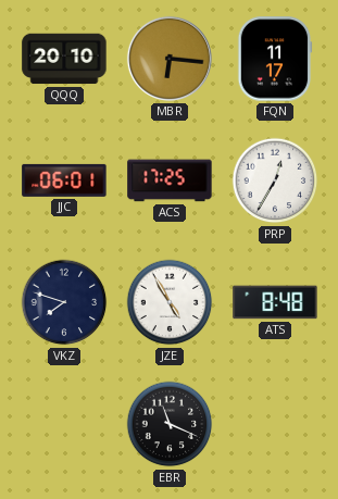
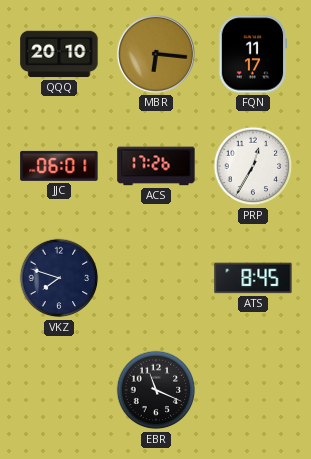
ACS: 17:25 -> 17:26 (156, 166)
JZE: 4:55 -> none (170, 302)
ATS: 8:48 -> 8:45 (253, 278)
